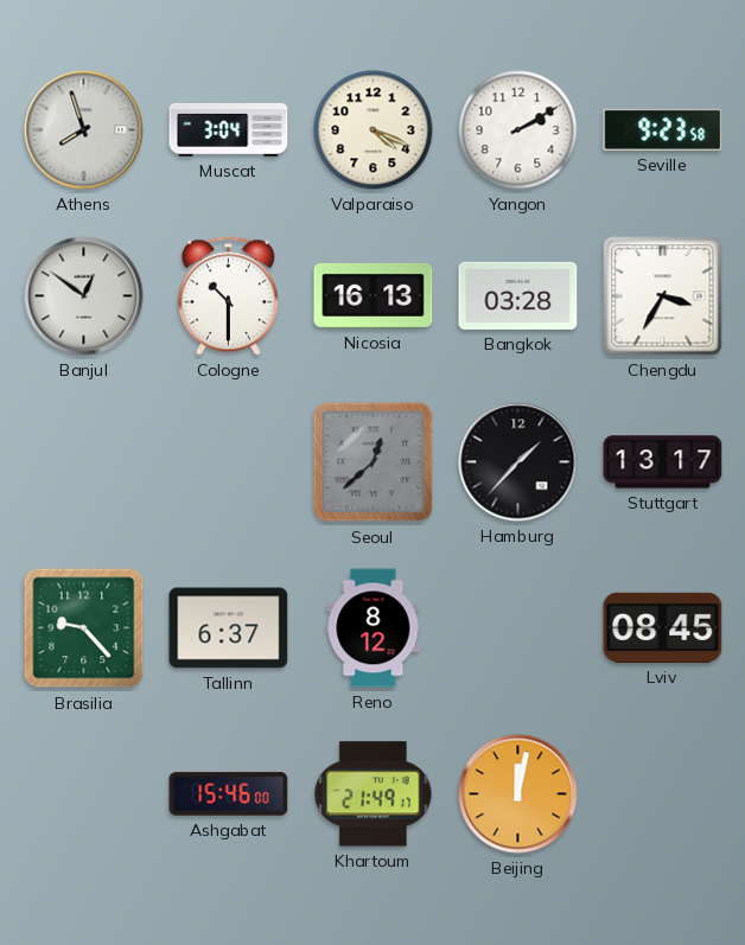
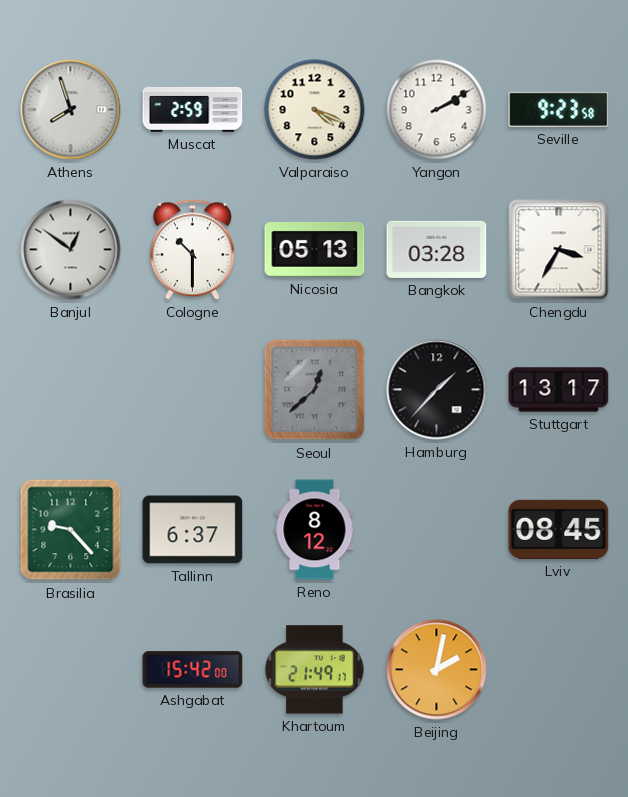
Muscat: 3:04 -> 2:59 (193, 109)
Nicosia: 16:13 -> 05:13 (315, 249)
Ashgabat: 15:46 -> 15:42 (193, 670)
Beijing: 12:02 -> 2:02 (437, 670)
